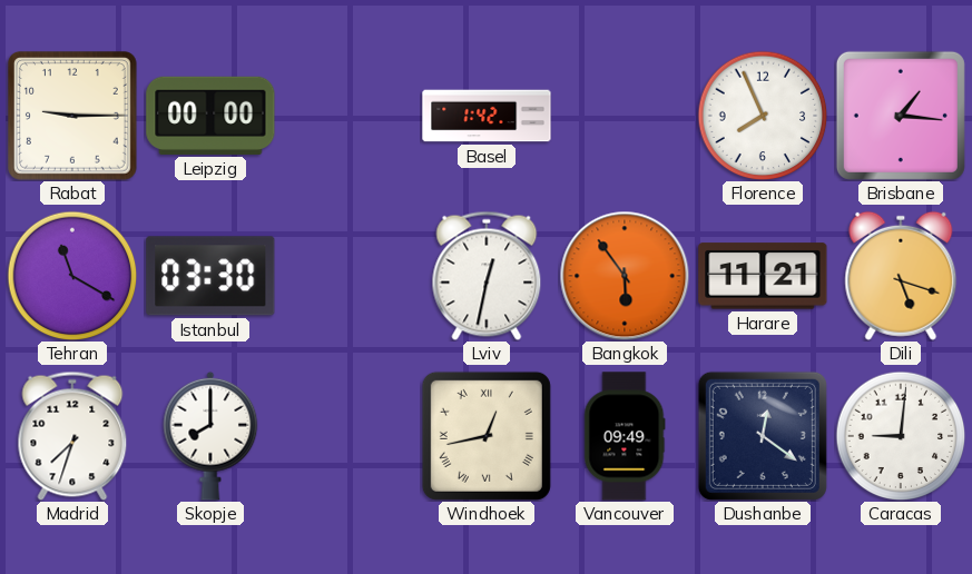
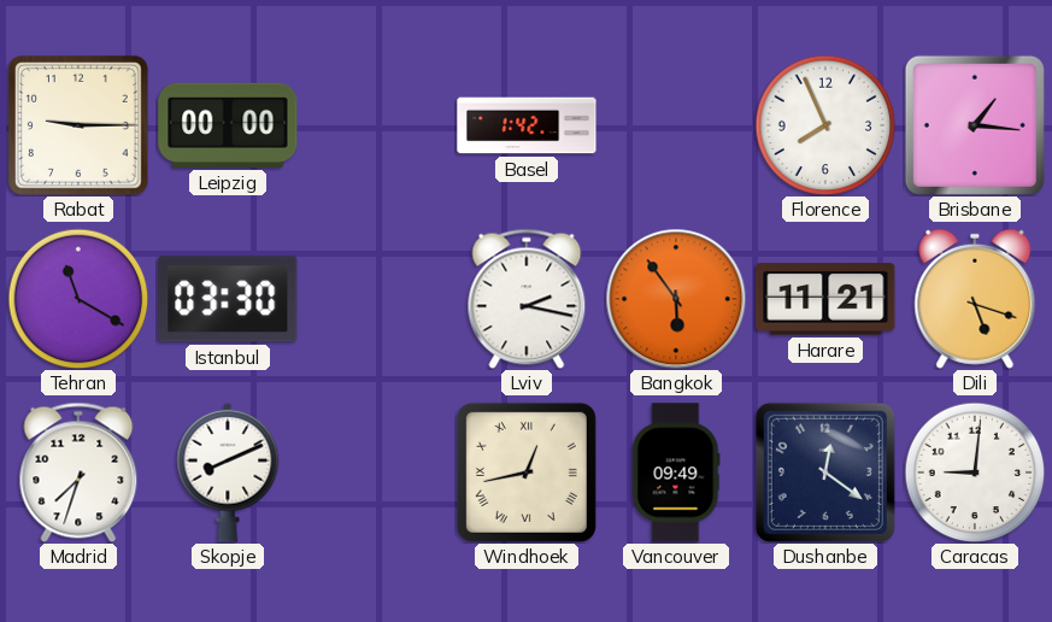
Lviv: 12:32 -> 2:17 (527, 299)
Skopje: 8:00 -> 8:11 (228, 473)
